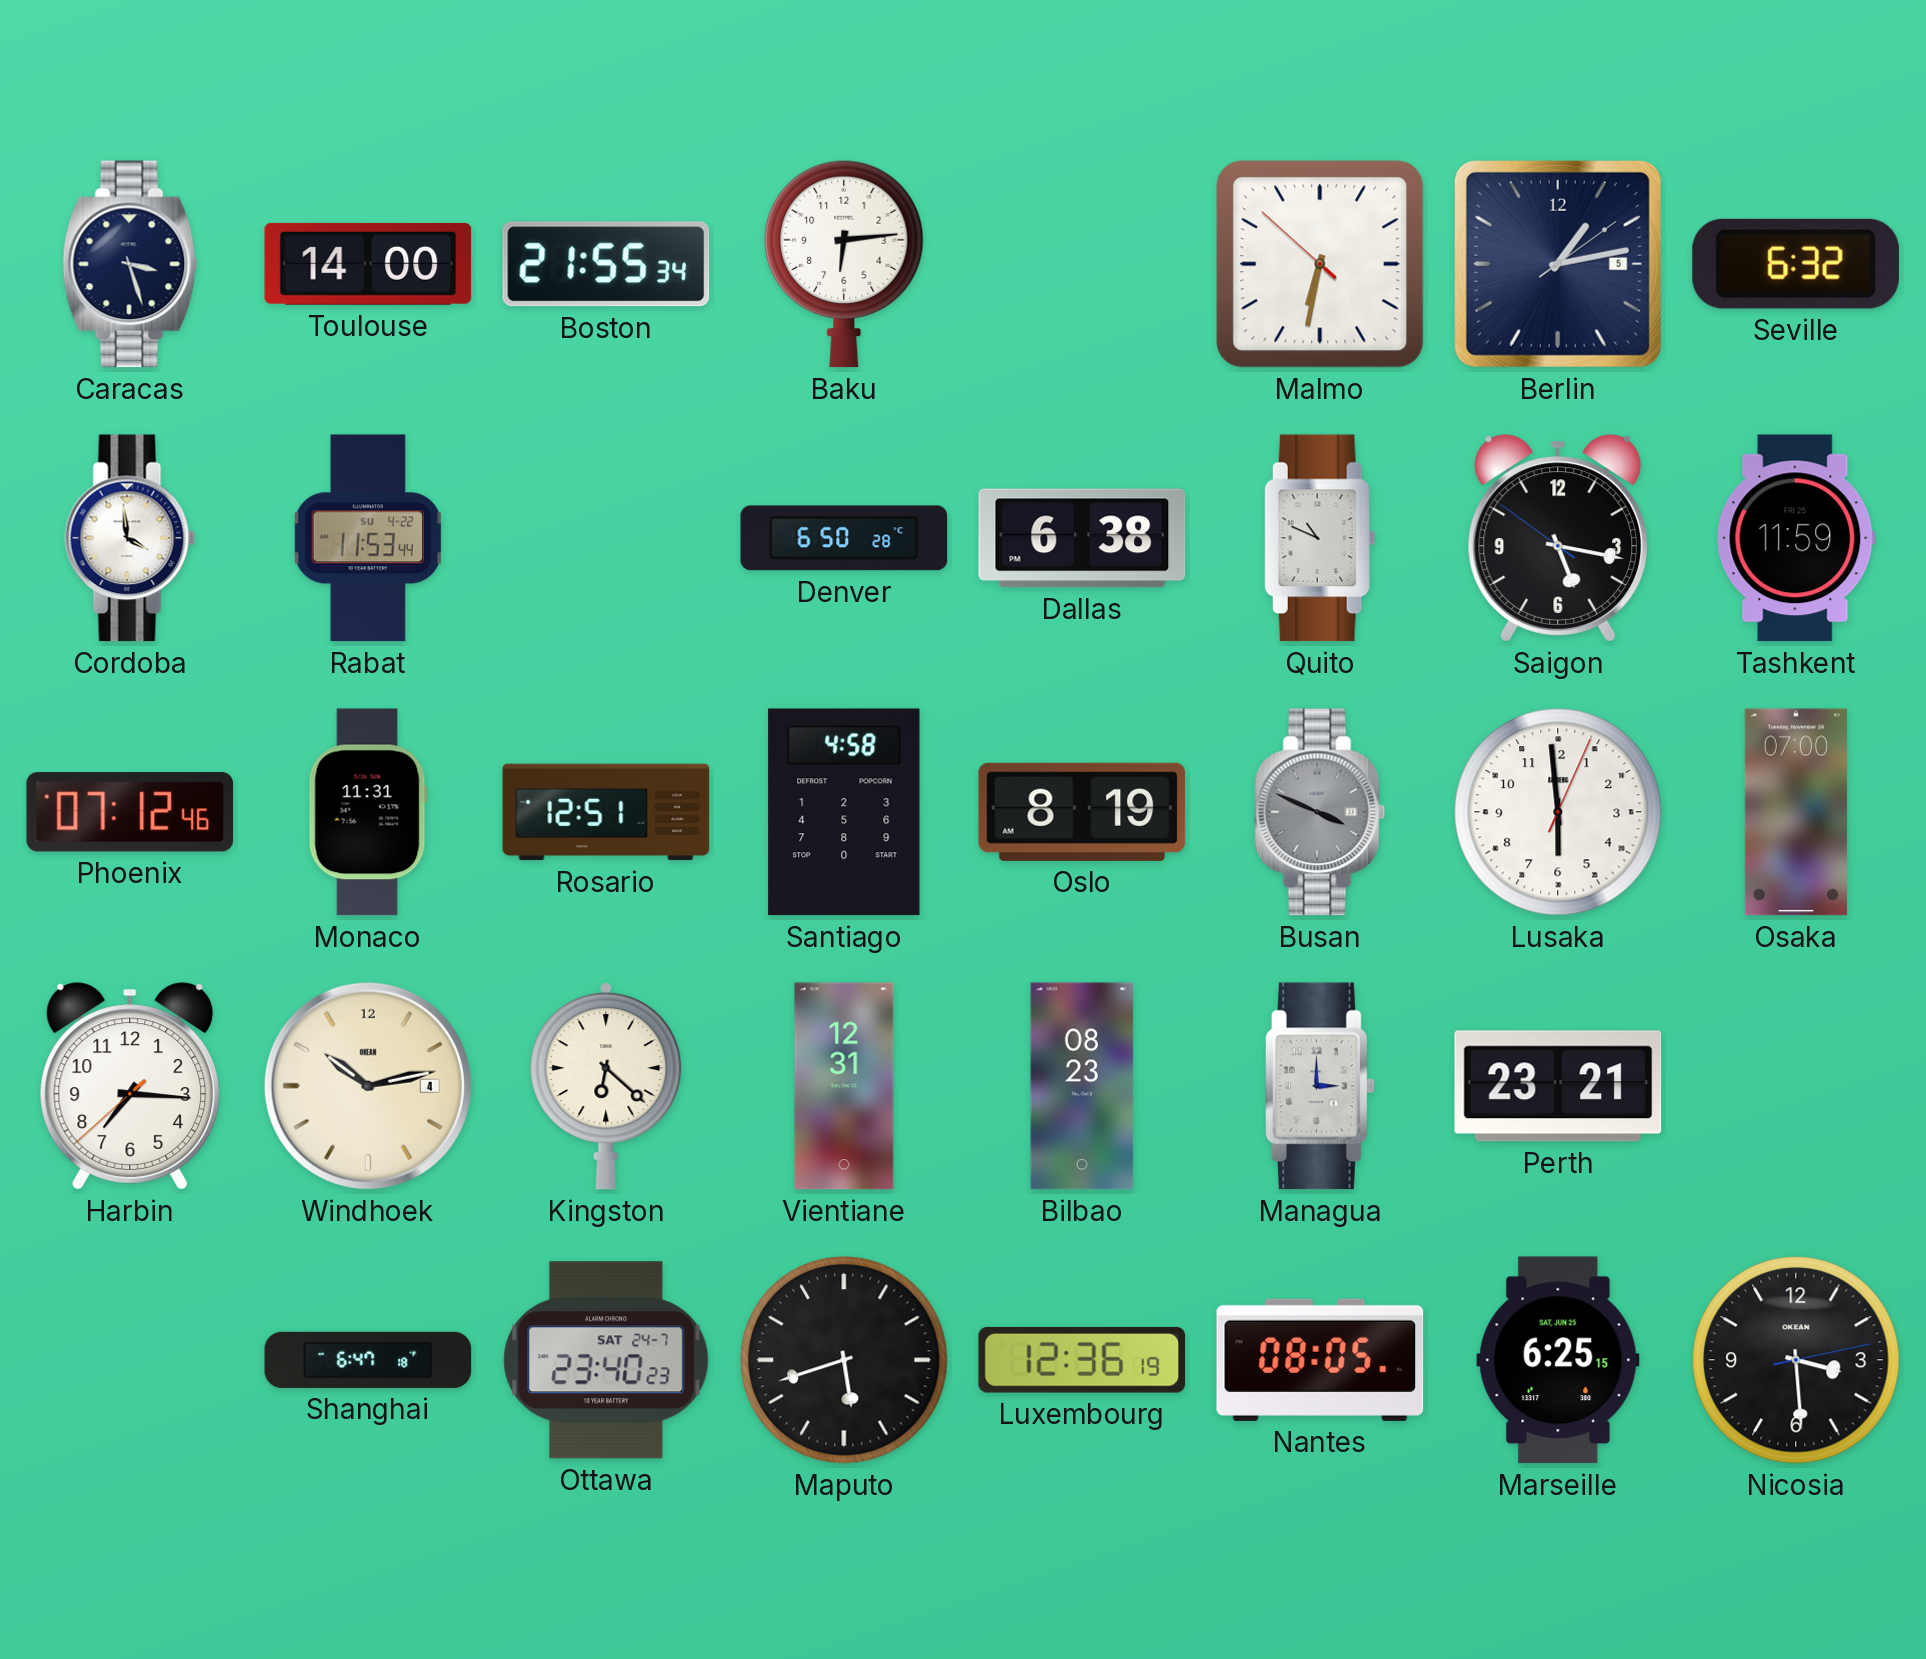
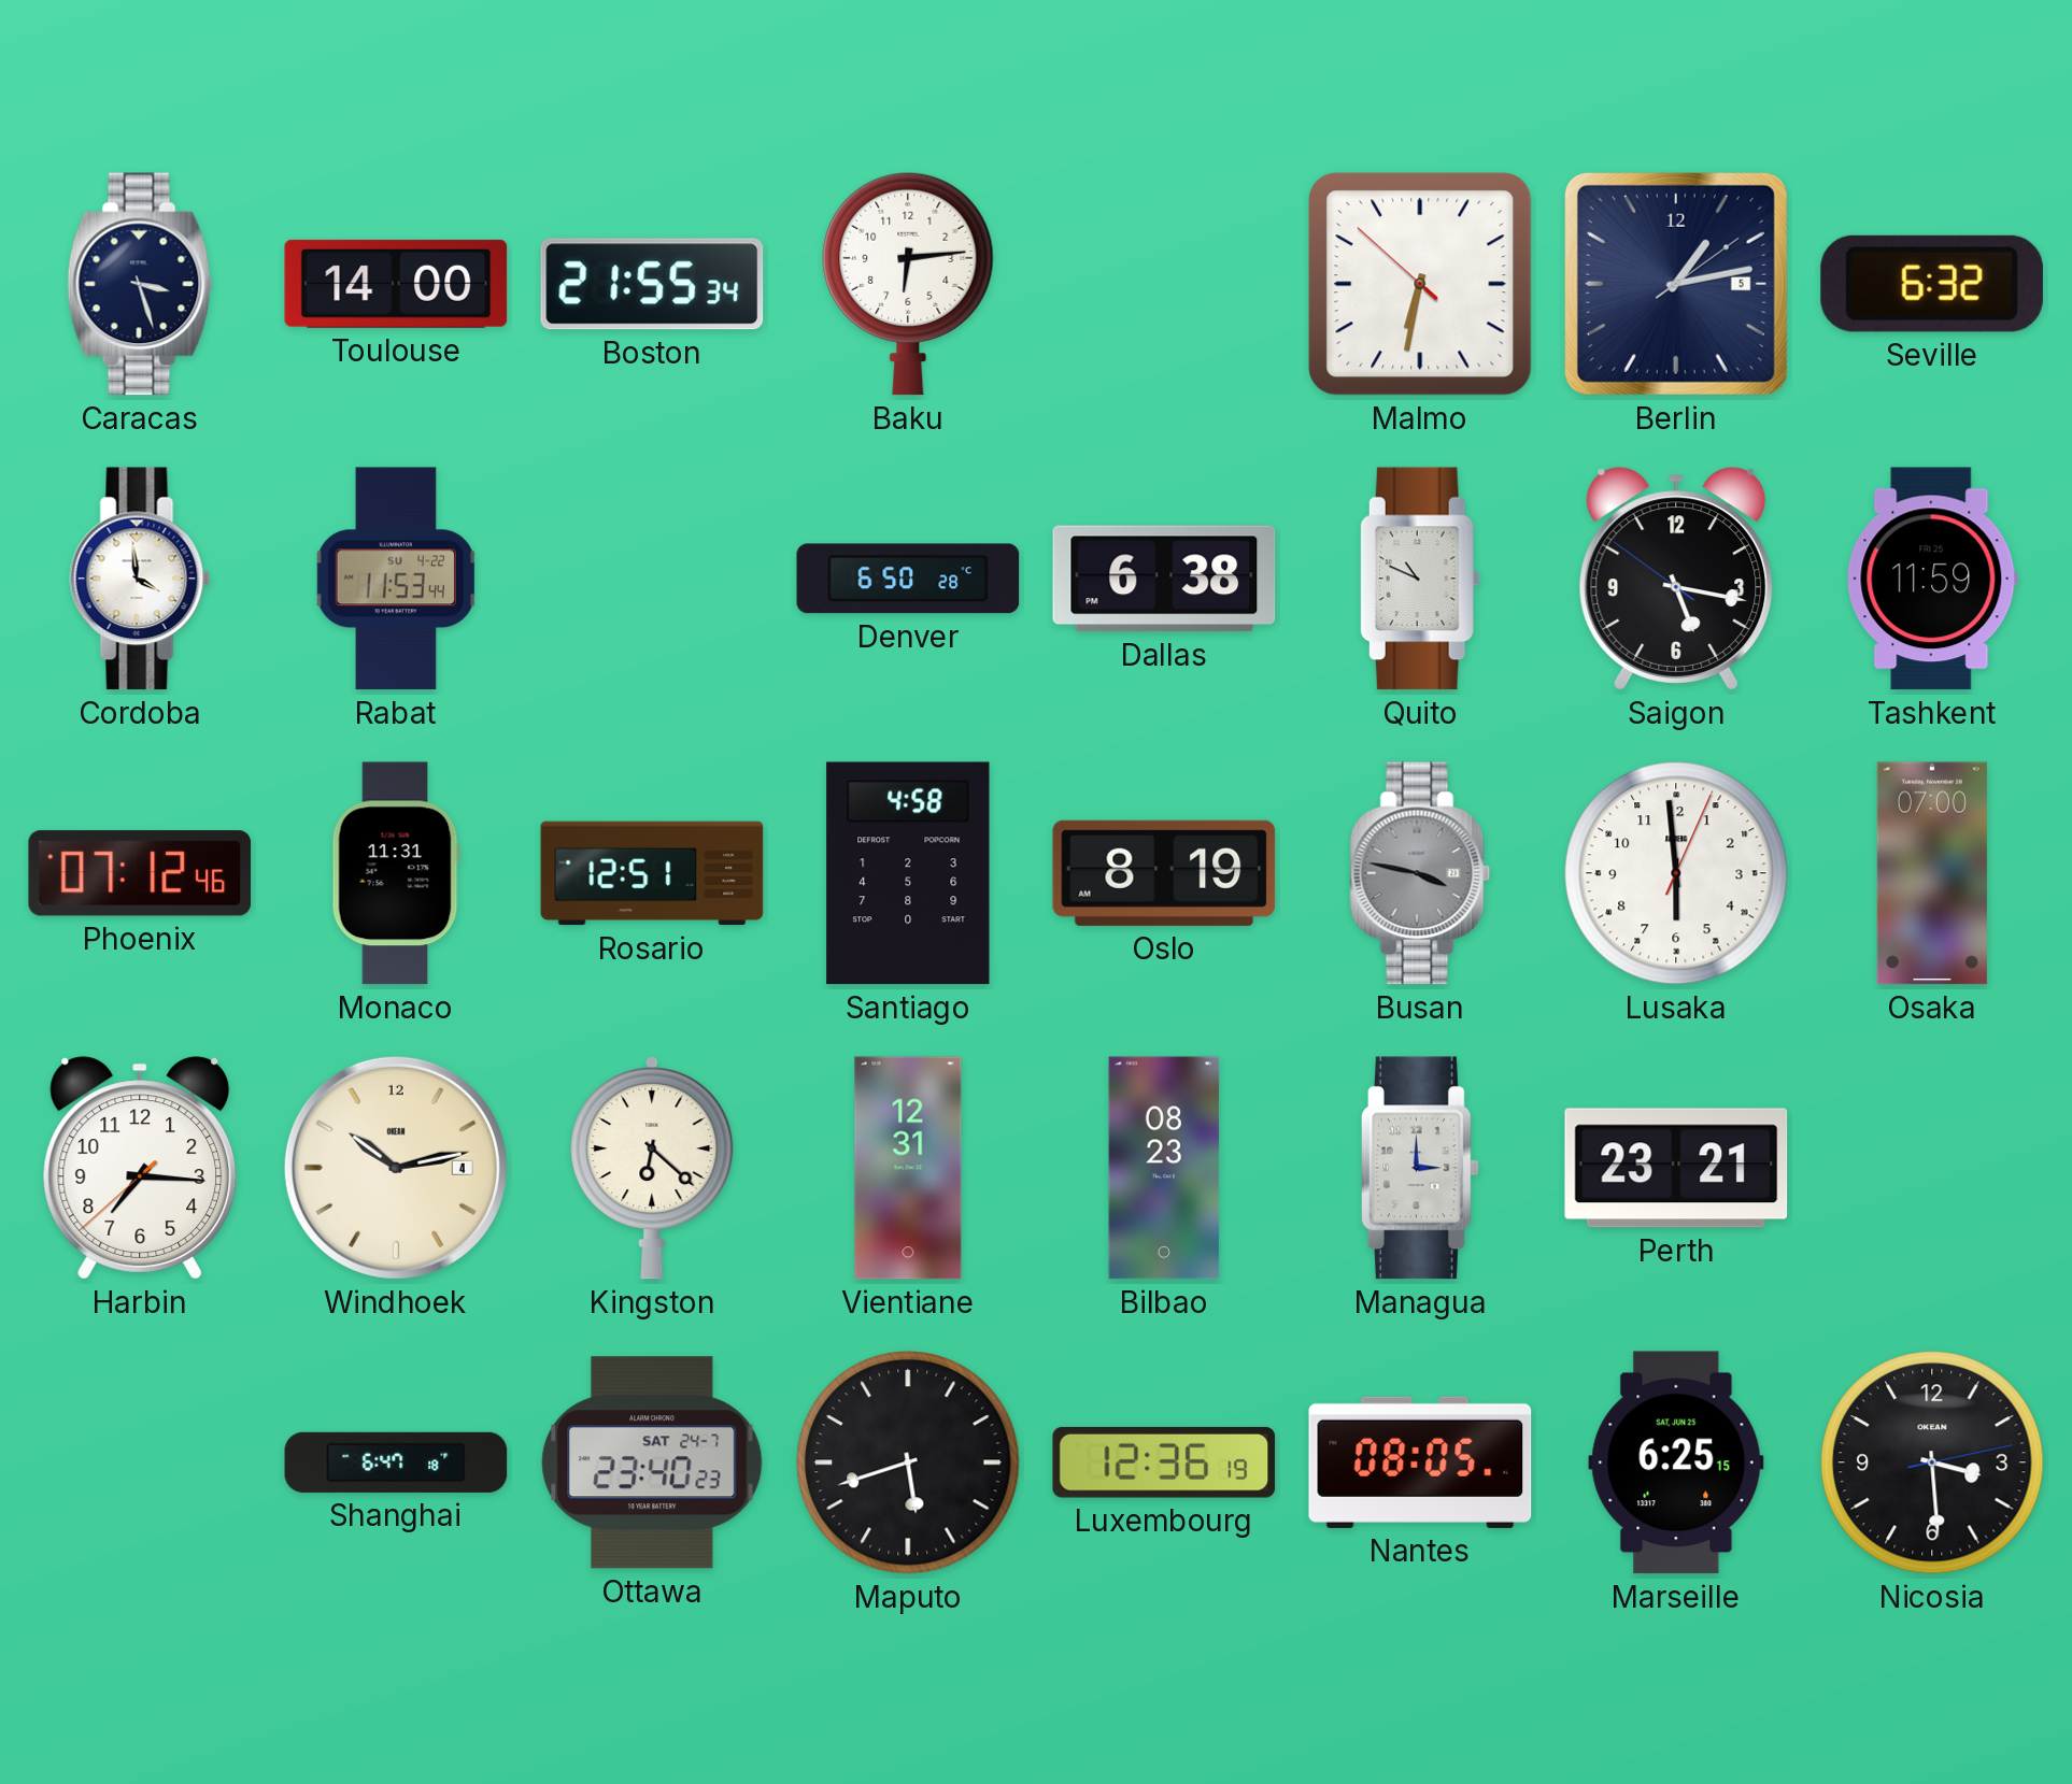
Busan: 3:49 -> 3:47 (1420, 873)
